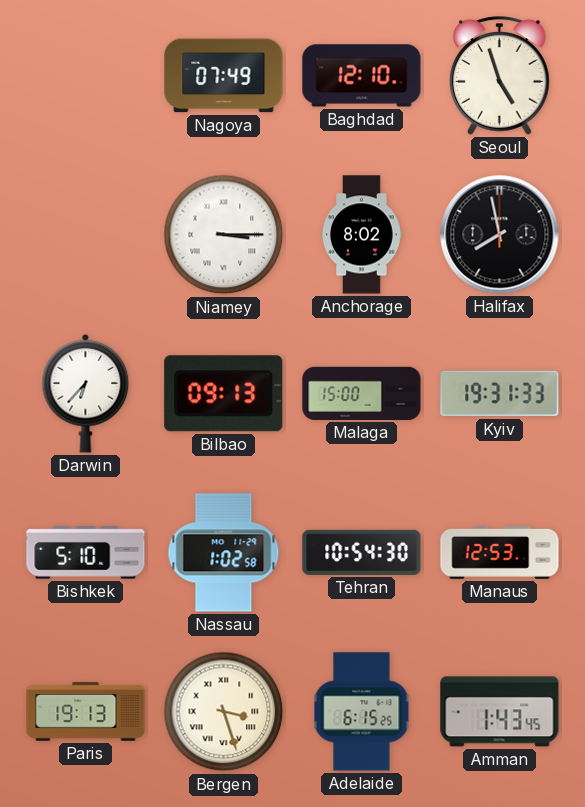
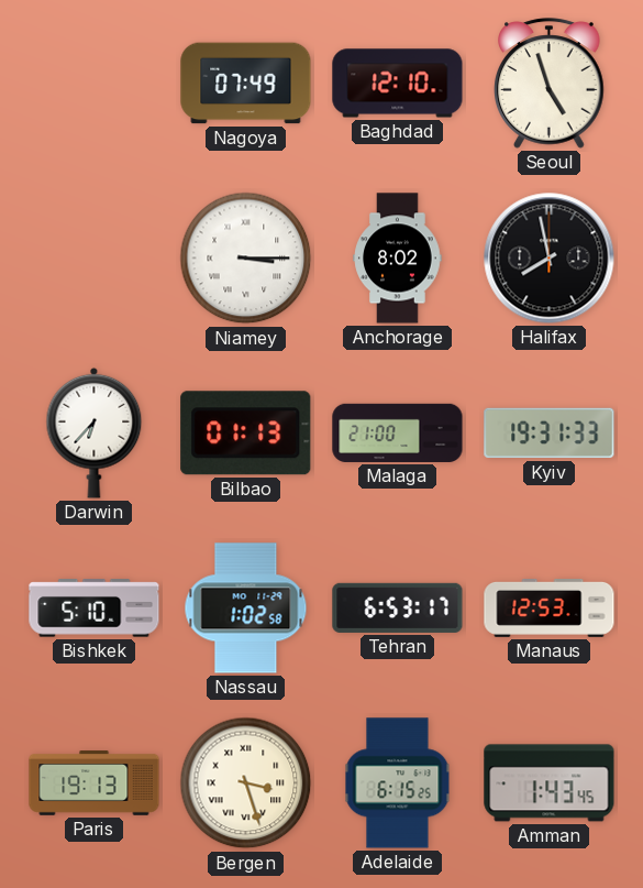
Bilbao: 09:13 -> 01:13 (246, 434)
Malaga: 15:00 -> 21:00 (398, 432)
Tehran: 10:54 -> 6:53 (398, 607)
